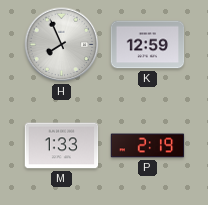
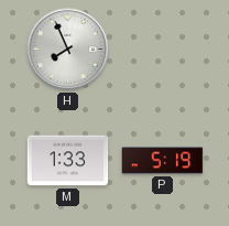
K: 12:59 -> none (148, 45)
P: 2:19 -> 5:19 (163, 161)
